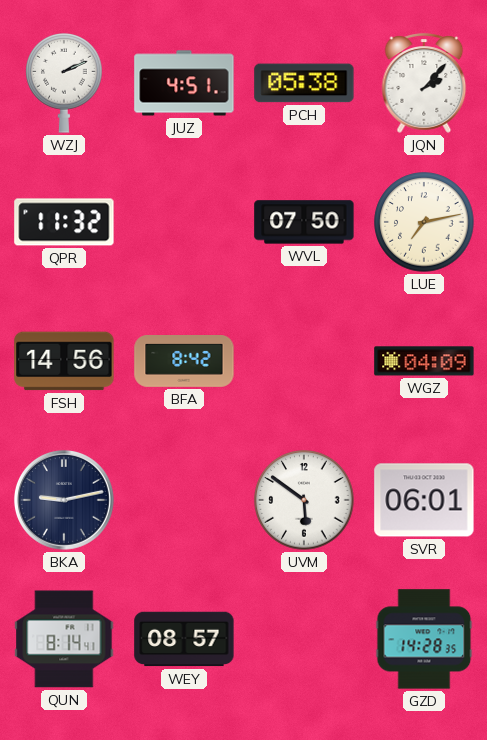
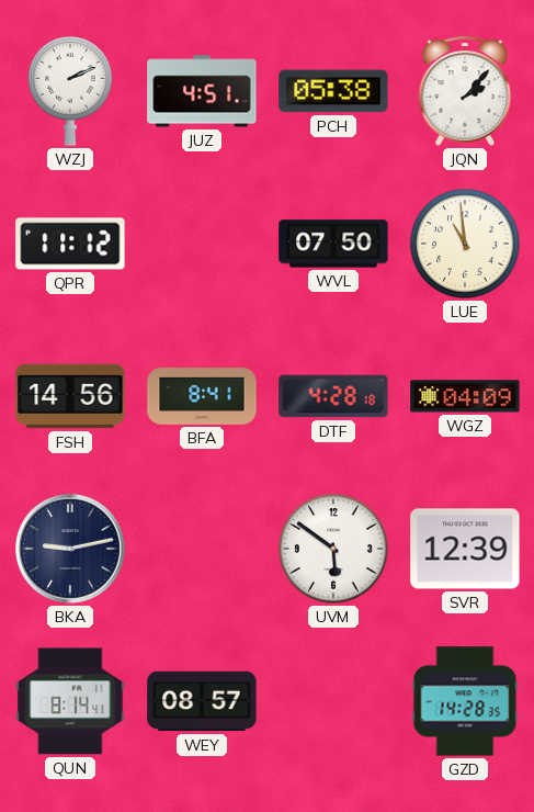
QPR: 11:32 -> 11:12 (70, 244)
LUE: 7:13 -> 10:59 (465, 244)
BFA: 8:42 -> 8:41 (202, 397)
DTF: none -> 4:28 (333, 396)
SVR: 06:01 -> 12:39 (465, 549)
